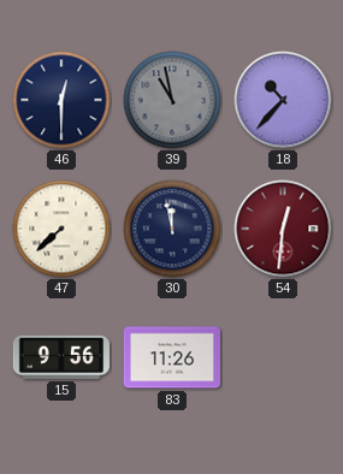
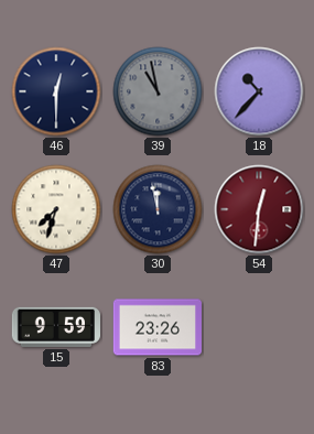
47: 7:38 -> 7:33 (56, 209)
15: 9:56 -> 9:59 (55, 327)
83: 11:26 -> 23:26 (156, 327)
